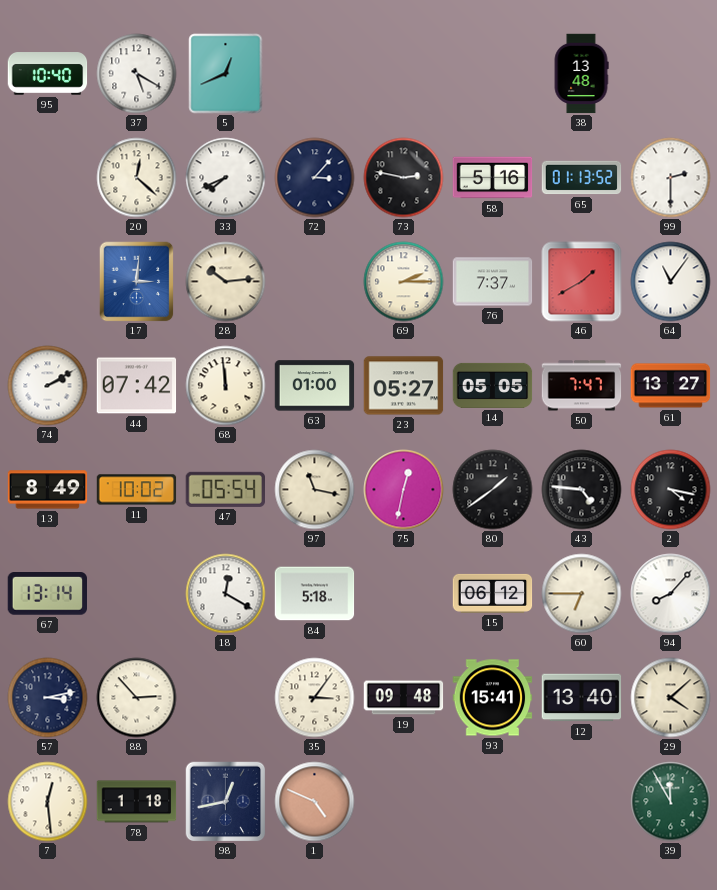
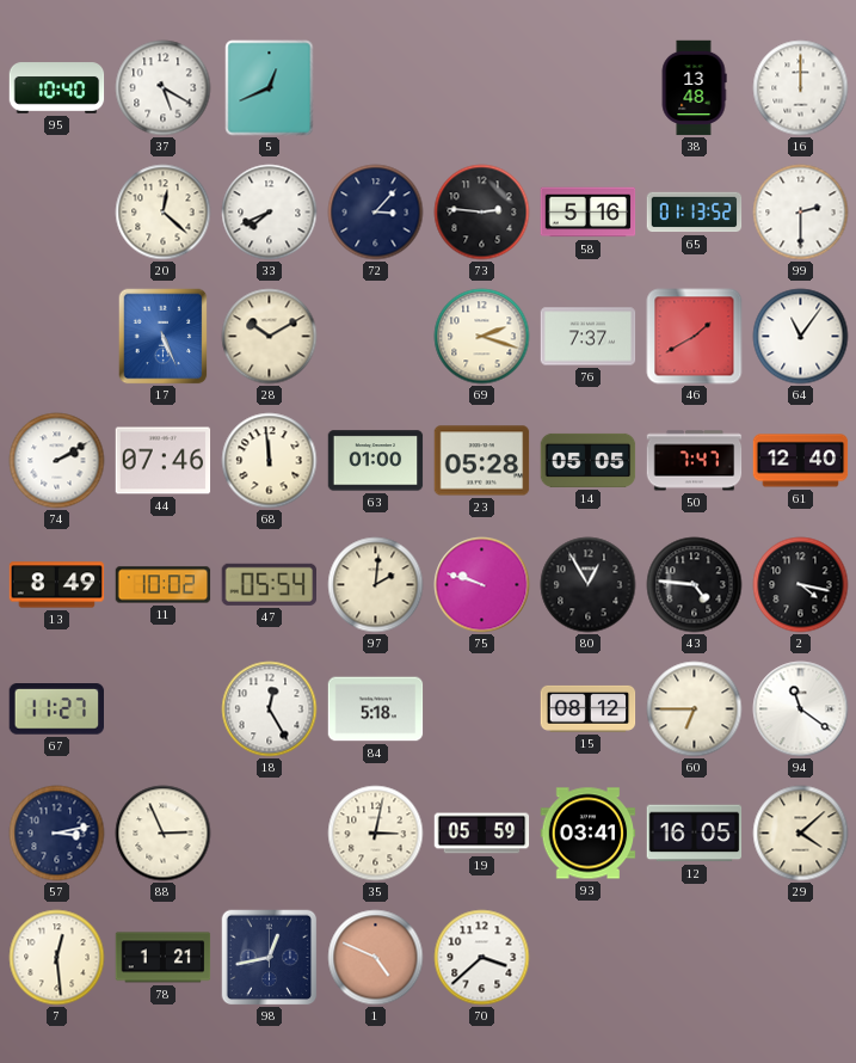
16: none -> 12:00 (801, 88)
73: 2:47 -> 2:46 (482, 213)
17: 3:01 -> 5:26 (164, 337)
28: 10:14 -> 10:10 (270, 337)
69: 2:15 -> 2:18 (482, 337)
44: 07:42 -> 07:46 (164, 461)
23: 05:27 -> 05:28 (482, 461)
61: 13:27 -> 12:40 (801, 461)
97: 11:17 -> 2:01 (376, 585)
75: 12:32 -> 9:48 (482, 585)
80: 1:39 -> 12:55 (589, 585)
67: 13:14 -> 11:27 (56, 709)
18: 12:20 -> 12:25 (270, 709)
15: 06:12 -> 08:12 (589, 708)
94: 8:07 -> 11:21 (801, 709)
88: 2:53 -> 2:56 (164, 834)
35: 3:06 -> 3:02 (376, 834)
19: 09:48 -> 05:59 (482, 834)
93: 15:41 -> 03:41 (589, 834)
12: 13:40 -> 16:05 (695, 834)
78: 1:18 -> 1:21 (164, 958)
70: none -> 3:38 (482, 958)
39: 11:55 -> none (671, 802)
